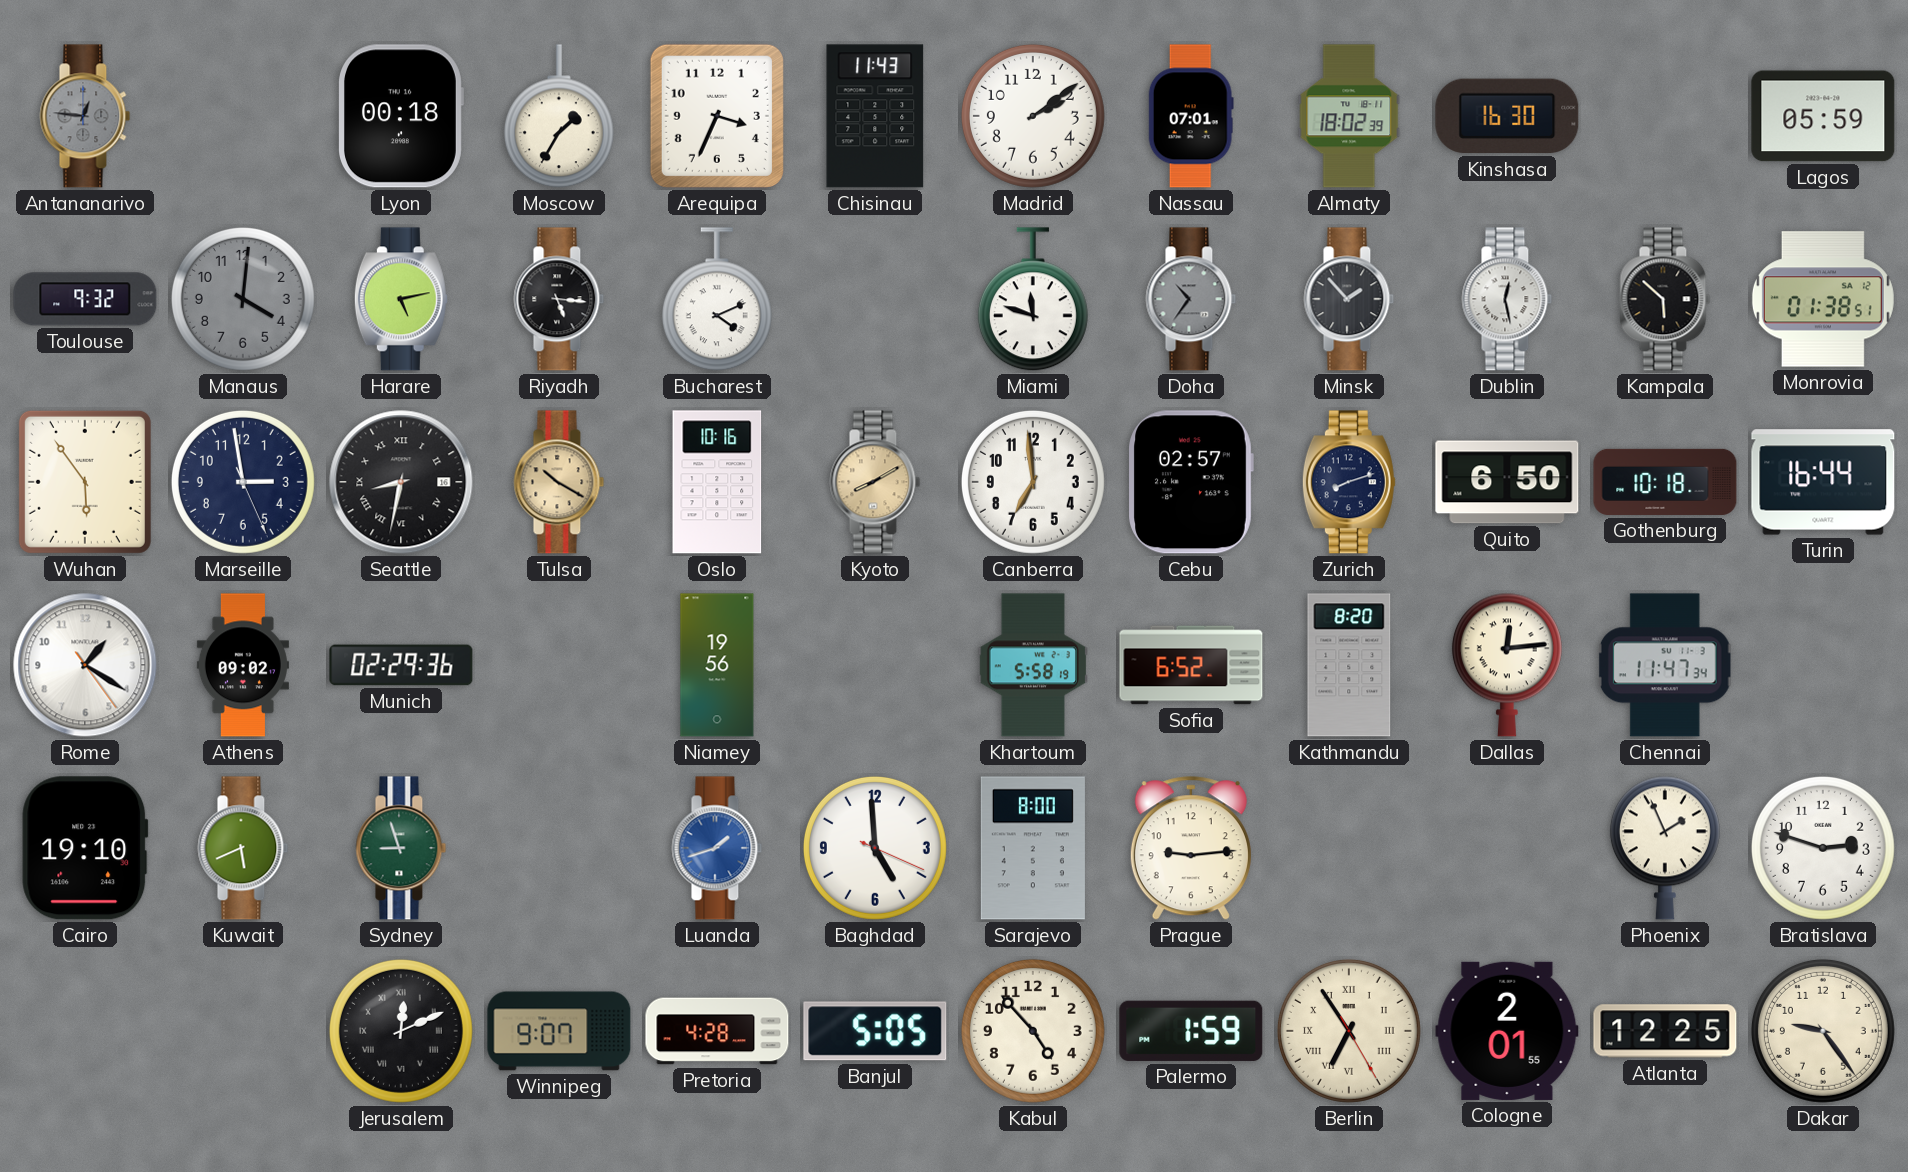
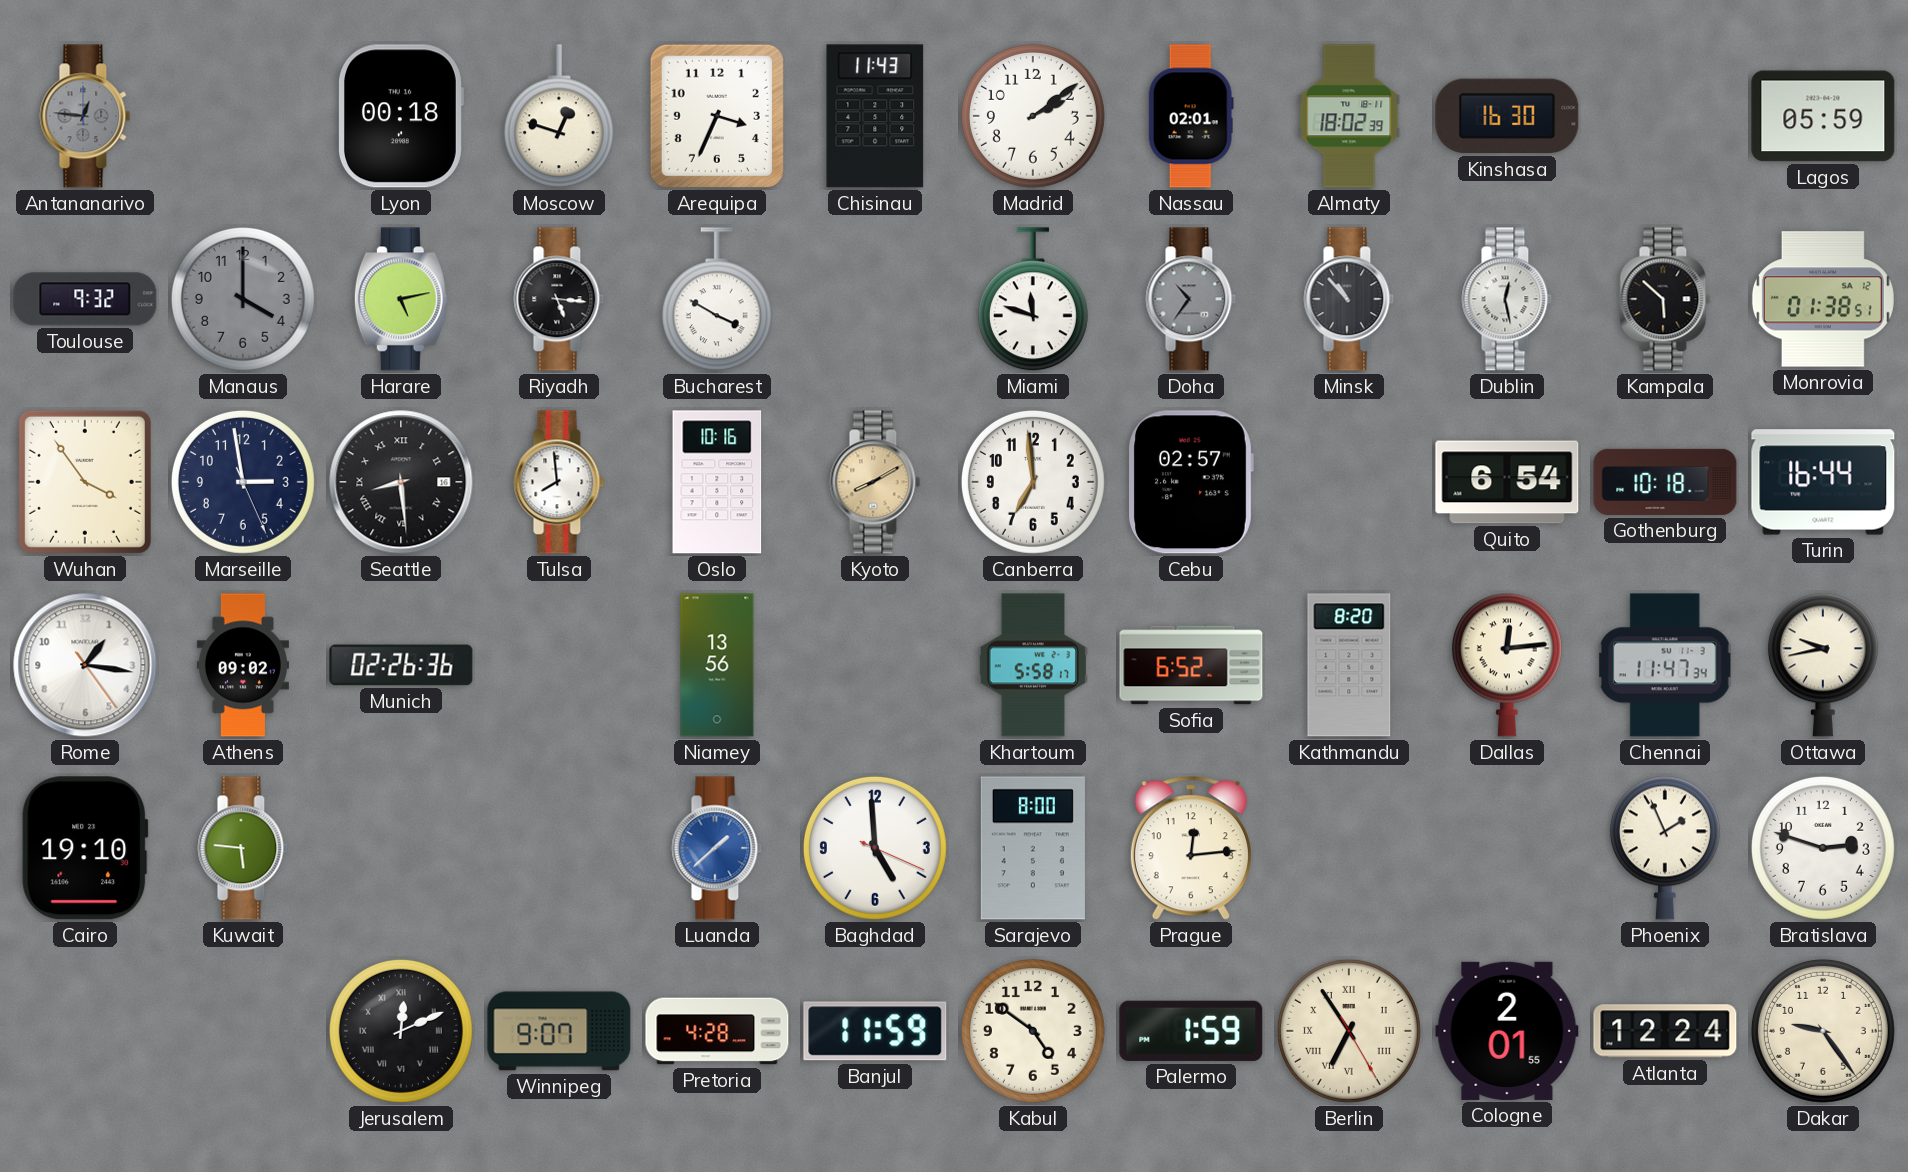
Moscow: 1:35 -> 12:48 (559, 117)
Nassau: 07:01 -> 02:01 (1191, 116)
Manaus: 4:01 -> 4:00 (243, 299)
Bucharest: 4:11 -> 3:50 (717, 300)
Minsk: 1:53 -> 10:53 (1349, 299)
Wuhan: 5:54 -> 3:54 (85, 482)
Seattle: 8:32 -> 8:29 (401, 482)
Tulsa: 10:20 -> 7:59 (559, 482)
Tulsa dial: champagne -> white (559, 482)
Zurich: 8:12 -> none (1349, 482)
Quito: 6:50 -> 6:54 (1507, 482)
Rome: 1:20 -> 1:16 (85, 665)
Munich: 02:29 -> 02:26 (401, 665)
Niamey: 19:56 -> 13:56 (717, 665)
Khartoum: 5:58:19 -> 5:58:17 (1032, 665)
Ottawa: none -> 9:43 (1823, 665)
Kuwait: 5:41 -> 5:46 (243, 848)
Sydney: 8:57 -> none (401, 848)
Luanda: 1:42 -> 1:38 (717, 848)
Prague: 9:14 -> 12:14 (1191, 849)
Banjul: 5:05 -> 11:59 (875, 1031)
Kabul: 4:53 -> 4:51 (1033, 1031)
Atlanta: 12:25 -> 12:24 (1665, 1031)
